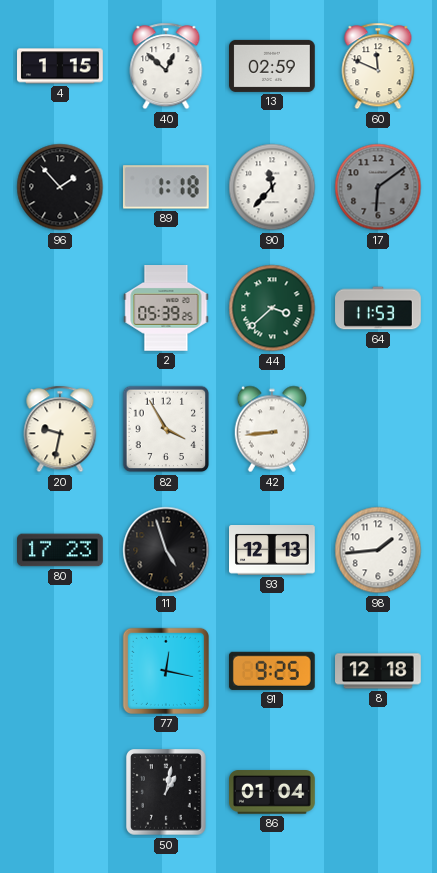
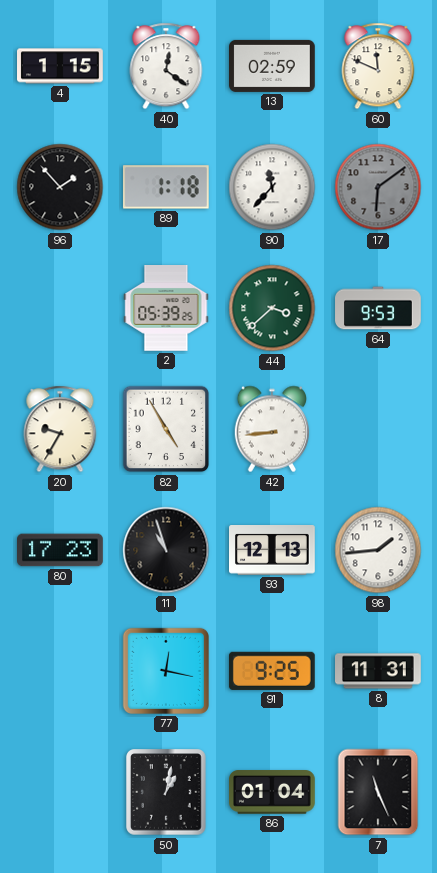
40: 12:52 -> 12:21 (166, 66)
64: 11:53 -> 9:53 (378, 308)
20: 9:32 -> 9:35 (60, 429)
82: 3:55 -> 4:55 (166, 429)
11: 4:57 -> 10:57 (166, 550)
8: 12:18 -> 11:31 (379, 671)
7: none -> 11:26 (378, 792)
